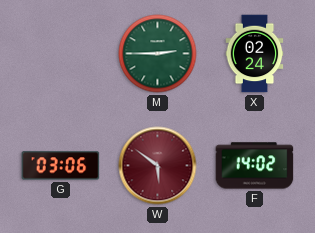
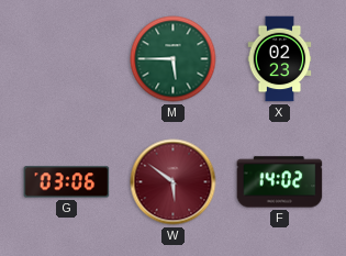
M: 2:45 -> 5:45 (174, 59)
X: 02:24 -> 02:23 (280, 59)
